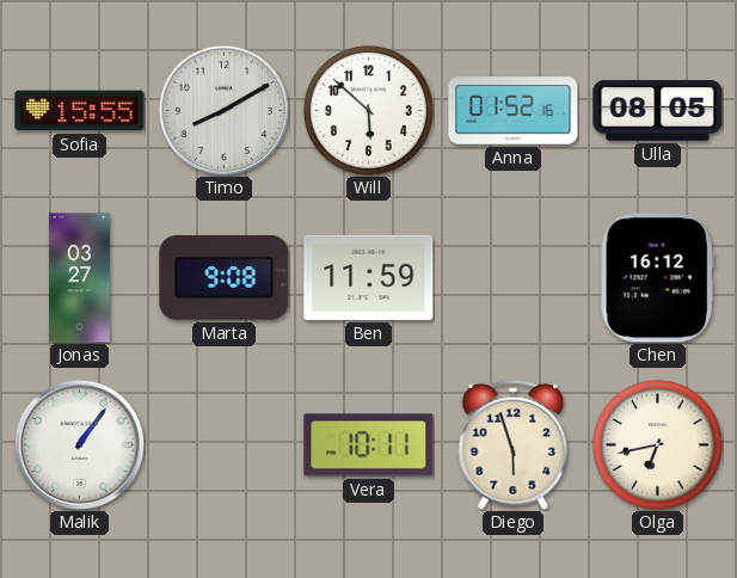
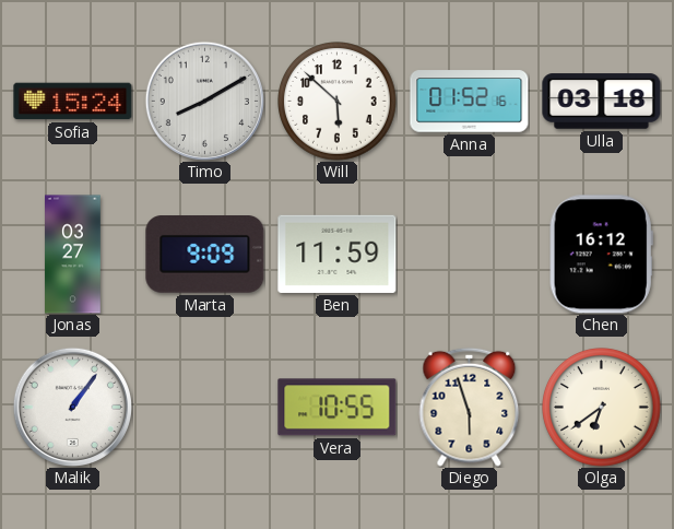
Sofia: 15:55 -> 15:24 (73, 102)
Ulla: 08:05 -> 03:18 (602, 102)
Marta: 9:08 -> 9:09 (205, 255)
Vera: 10:11 -> 10:55 (338, 408)
Olga: 6:43 -> 6:39 (602, 408)
